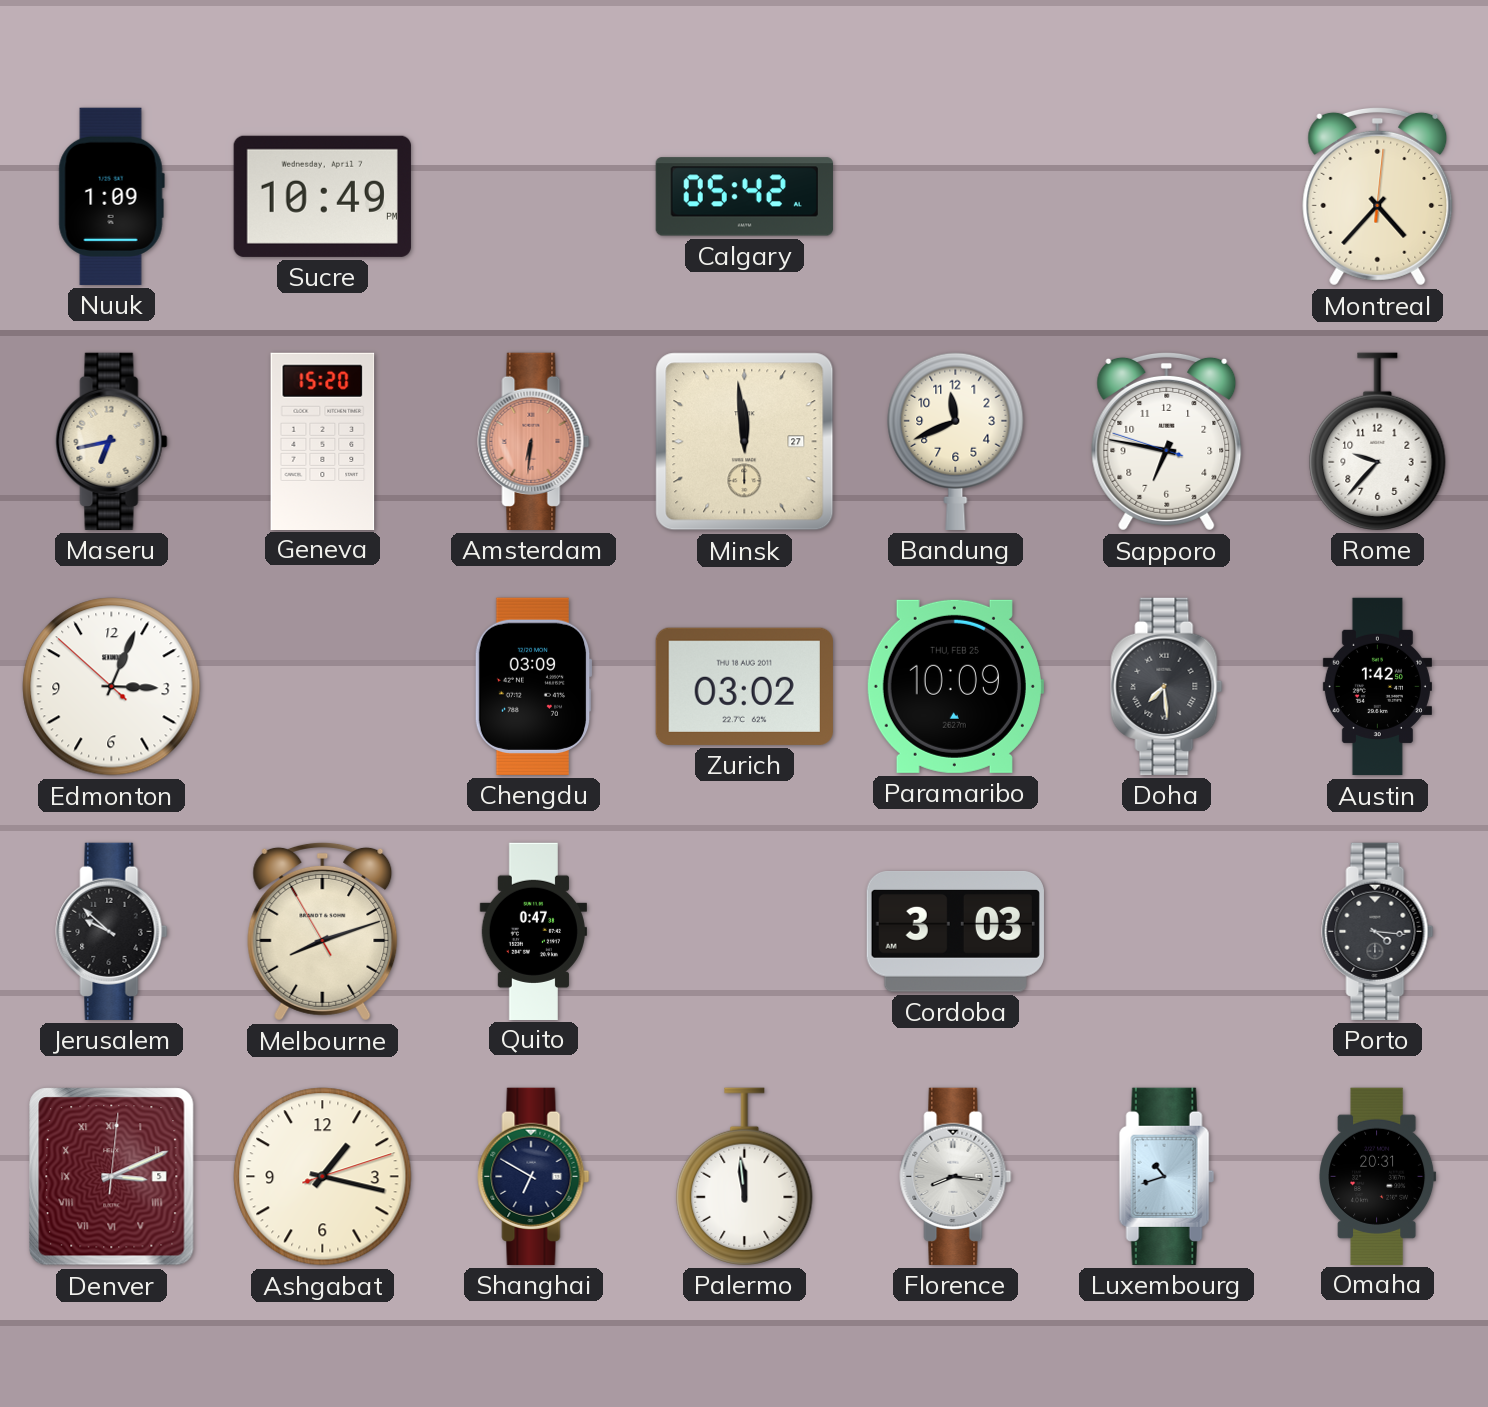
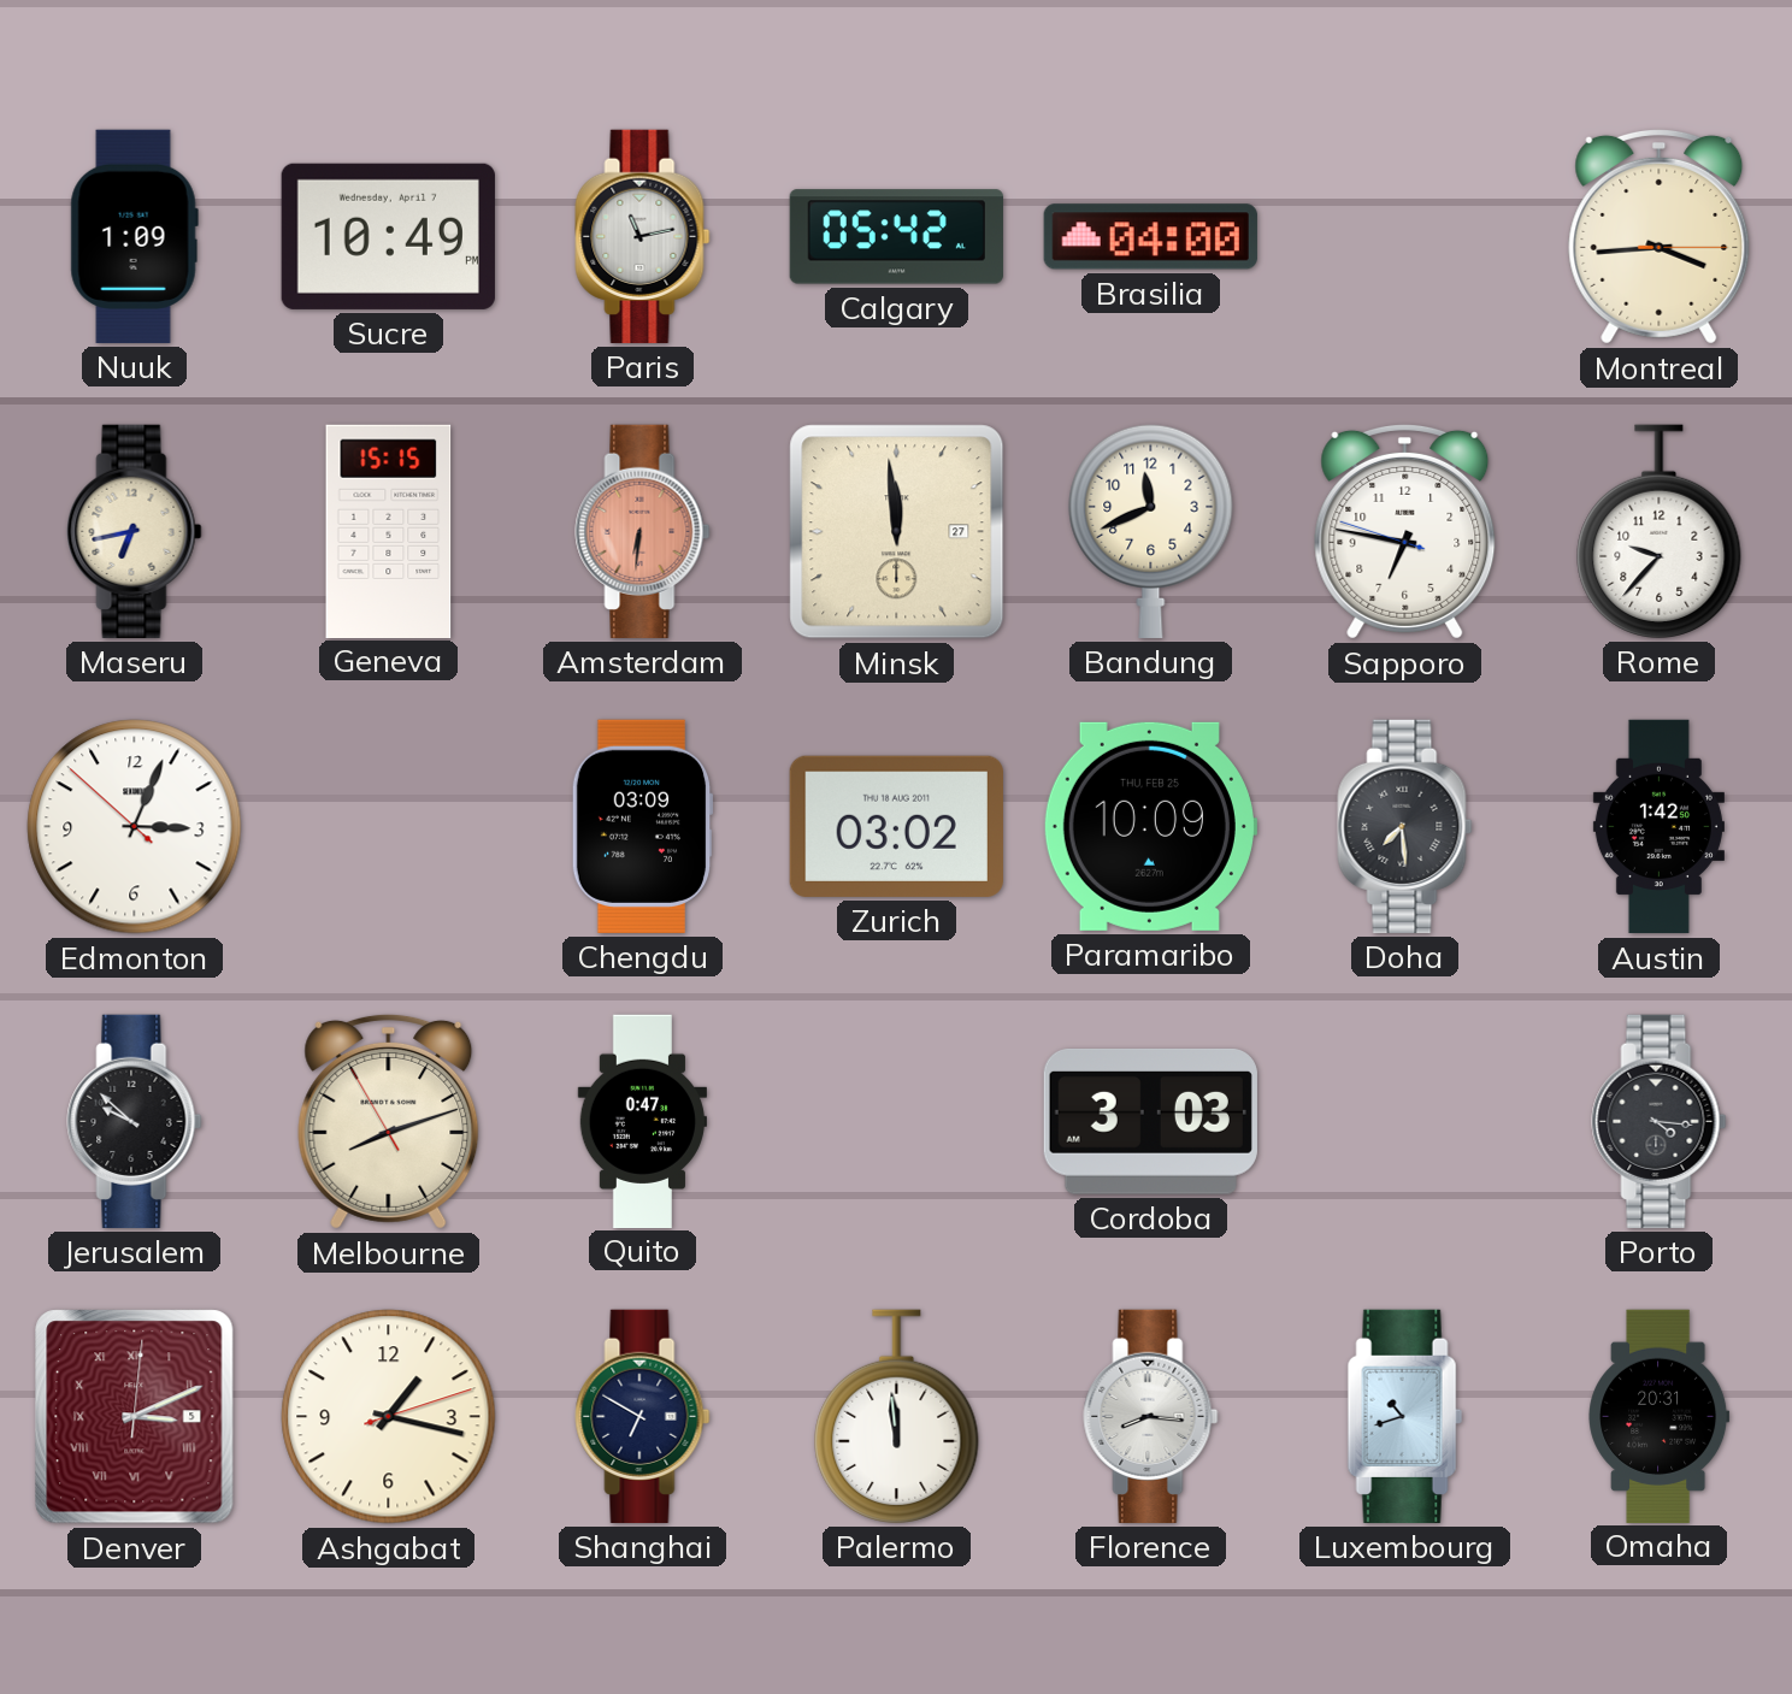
Paris: none -> 11:13 (643, 236)
Brasilia: none -> 04:00 (1150, 237)
Montreal: 4:37 -> 3:44 (1660, 236)
Geneva: 15:20 -> 15:15 (389, 531)
